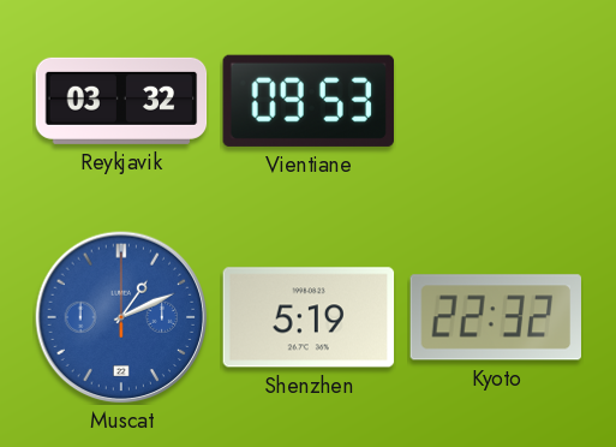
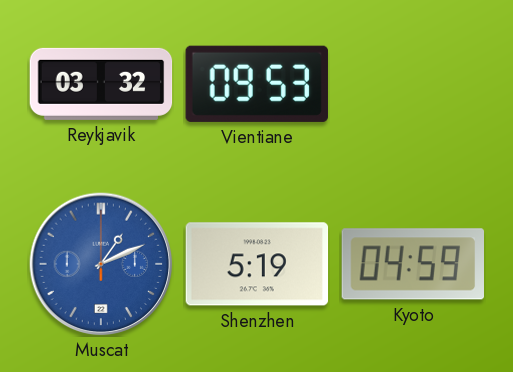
Kyoto: 22:32 -> 04:59 (412, 264)
